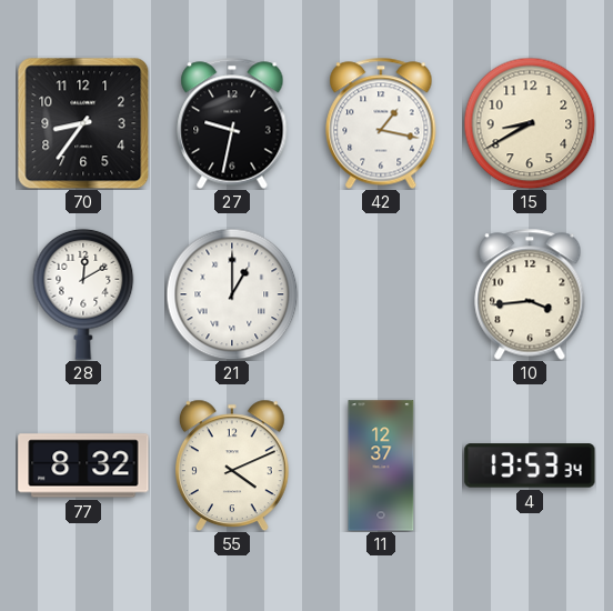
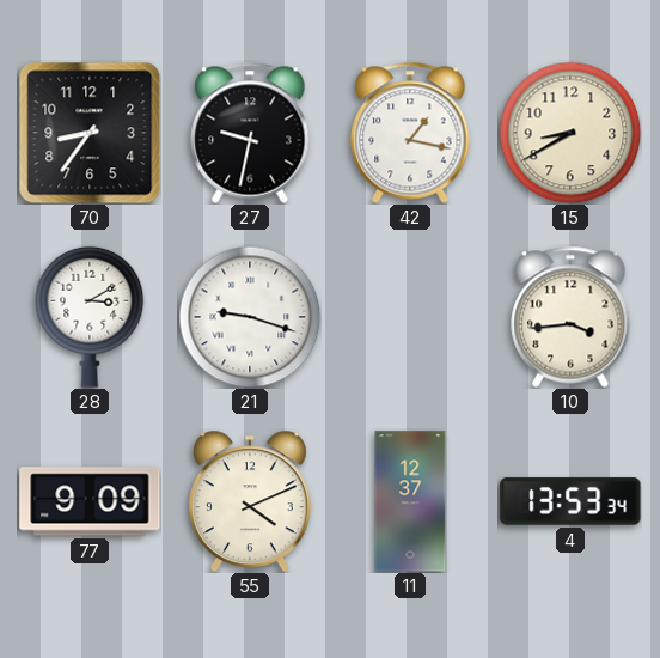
28: 12:10 -> 3:10 (90, 317)
21: 1:00 -> 9:18 (250, 317)
77: 8:32 -> 9:09 (90, 501)
